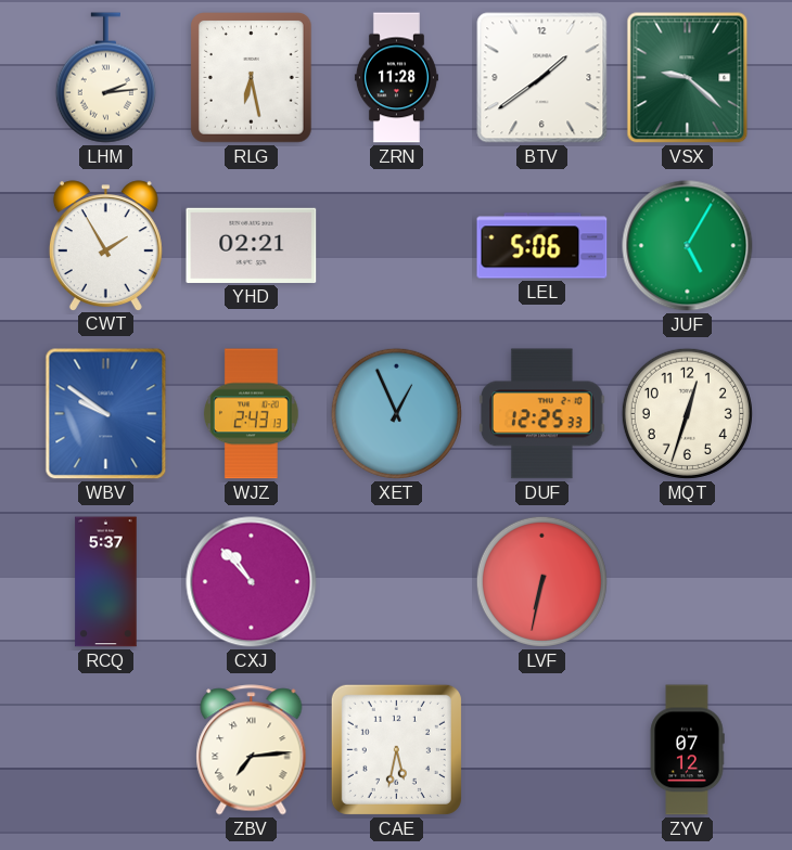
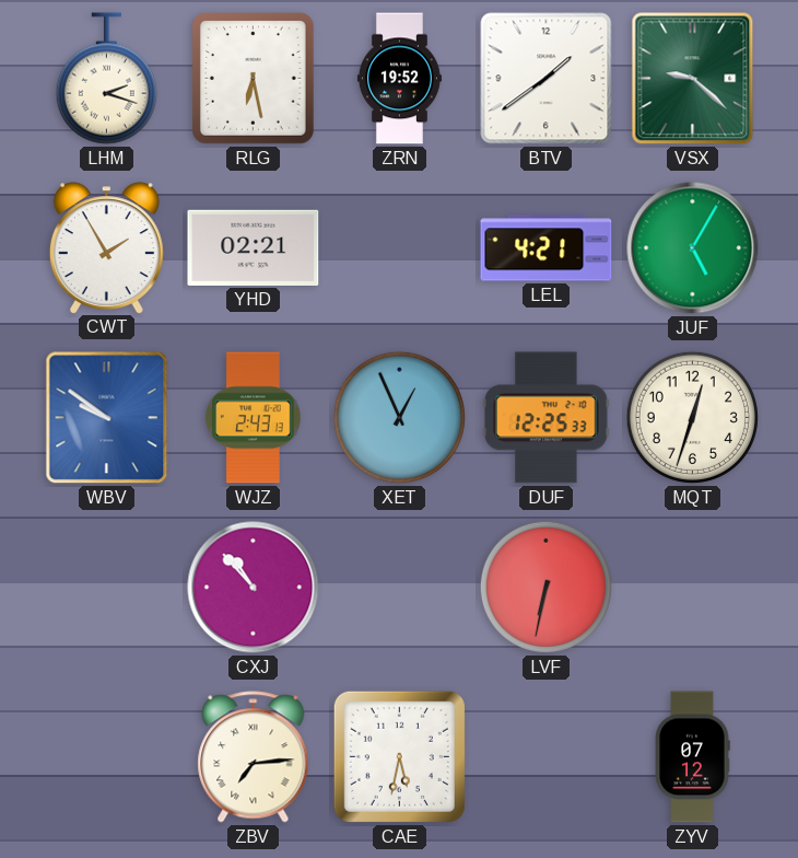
LHM: 2:14 -> 2:18 (106, 79)
ZRN: 11:28 -> 19:52 (399, 79)
LEL: 5:06 -> 4:21 (547, 248)
RCQ: 5:37 -> none (106, 582)
